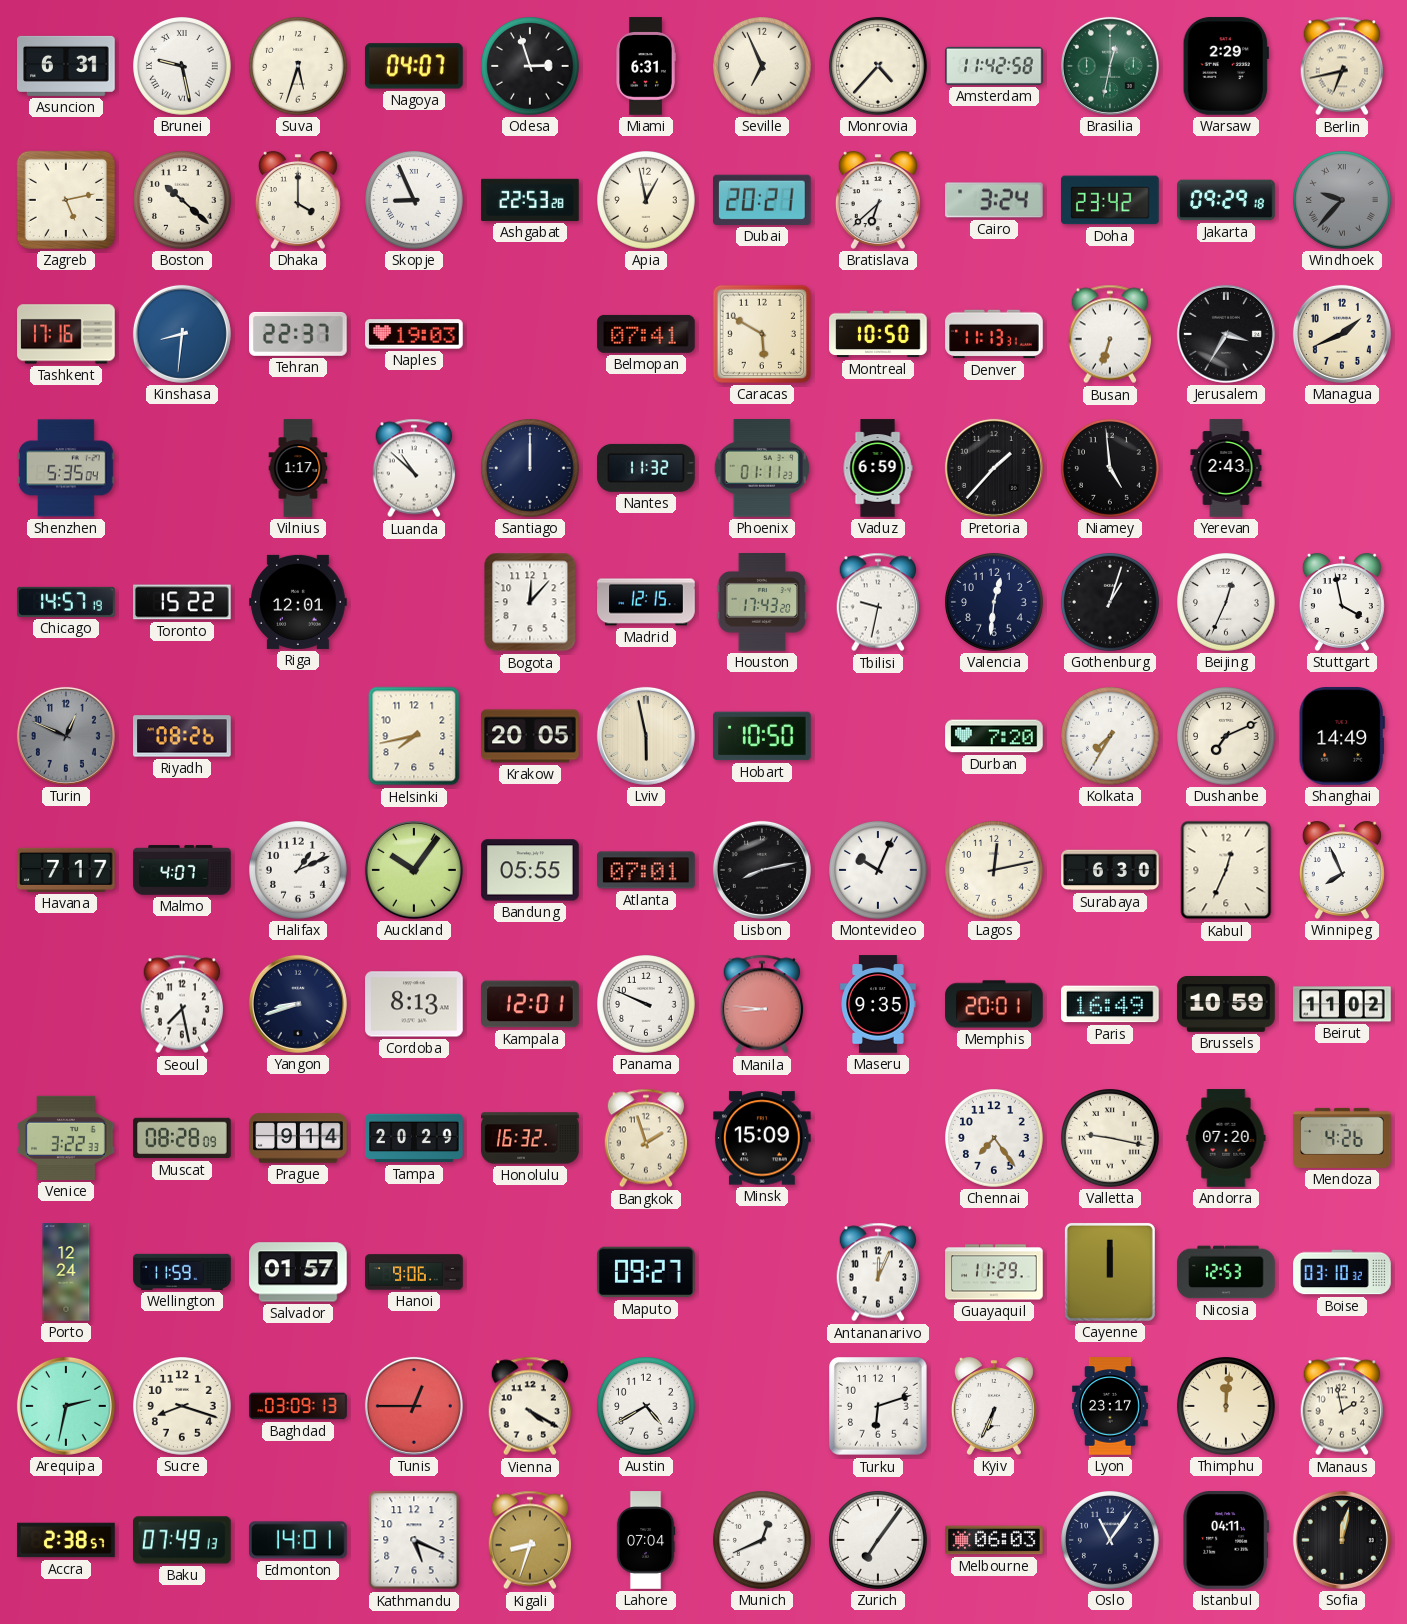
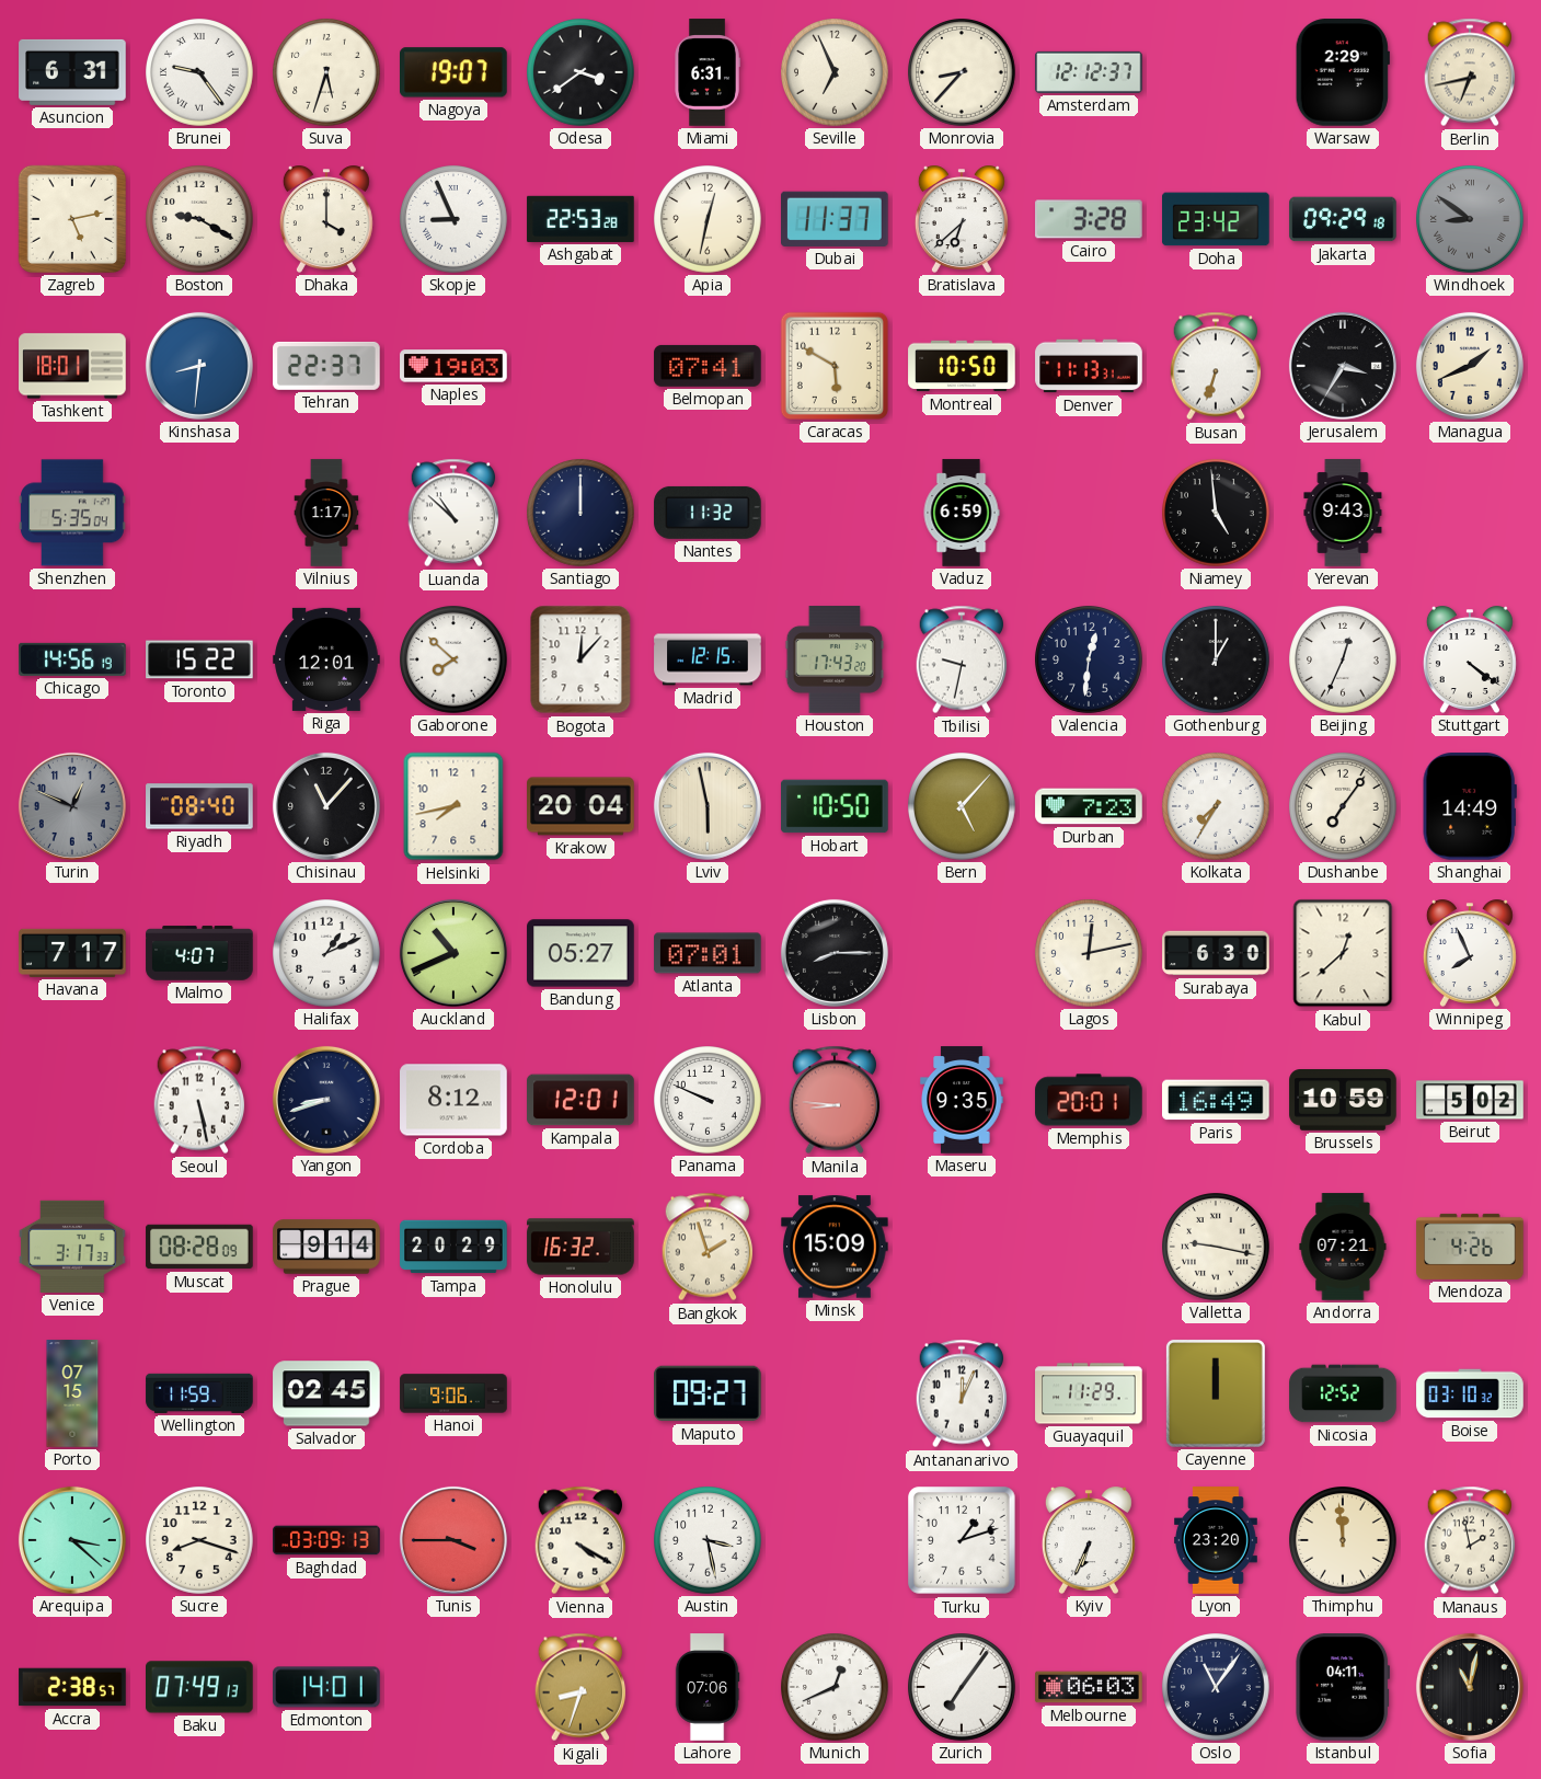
Brunei: 9:28 -> 9:24 (200, 73)
Nagoya: 04:07 -> 19:07 (455, 72)
Odesa: 2:57 -> 3:39 (582, 73)
Monrovia: 4:37 -> 8:37 (963, 73)
Amsterdam: 11:42 -> 12:12 (1089, 72)
Brasilia: 12:32 -> none (1110, 66)
Boston: 10:22 -> 9:20 (200, 220)
Apia: 12:58 -> 12:32 (709, 220)
Dubai: 20:21 -> 11:37 (836, 219)
Cairo: 3:24 -> 3:28 (1089, 219)
Windhoek: 9:37 -> 8:51 (1471, 220)
Tashkent: 17:16 -> 18:01 (72, 366)
Phoenix: 01:11 -> none (762, 468)
Pretoria: 1:37 -> none (994, 468)
Yerevan: 2:43 -> 9:43 (1343, 513)
Chicago: 14:57 -> 14:56 (72, 659)
Gaborone: none -> 7:52 (455, 661)
Gothenburg: 1:03 -> 1:00 (1217, 661)
Stuttgart: 3:58 -> 4:21 (1470, 659)
Riyadh: 08:26 -> 08:40 (199, 806)
Chisinau: none -> 11:07 (326, 806)
Krakow: 20:05 -> 20:04 (580, 806)
Bern: none -> 5:07 (963, 807)
Durban: 7:20 -> 7:23 (1089, 806)
Dushanbe: 7:11 -> 7:06 (1344, 807)
Auckland: 10:06 -> 10:41 (453, 953)
Bandung: 05:55 -> 05:27 (580, 953)
Lisbon: 8:13 -> 8:15 (835, 953)
Montevideo: 10:04 -> none (879, 871)
Kabul: 12:34 -> 12:38 (1343, 953)
Seoul: 7:28 -> 5:28 (199, 1100)
Cordoba: 8:13 -> 8:12 (453, 1100)
Beirut: 11:02 -> 5:02 (1470, 1100)
Venice: 3:22 -> 3:17 (72, 1247)
Chennai: 7:24 -> none (995, 1139)
Andorra: 07:20 -> 07:21 (1343, 1247)
Porto: 12:24 -> 07:15 (72, 1393)
Salvador: 01:57 -> 02:45 (326, 1393)
Nicosia: 12:53 -> 12:52 (1343, 1393)
Arequipa: 2:32 -> 3:22 (72, 1540)
Tunis: 12:45 -> 3:45 (453, 1540)
Austin: 4:40 -> 3:28 (709, 1541)
Turku: 6:12 -> 1:12 (962, 1540)
Lyon: 23:17 -> 23:20 (1217, 1540)
Thimphu: 12:01 -> 11:59 (1344, 1541)
Kathmandu: 5:19 -> none (414, 1540)
Lahore: 07:04 -> 07:06 (708, 1687)
Sofia: 12:02 -> 11:02 (1470, 1687)
